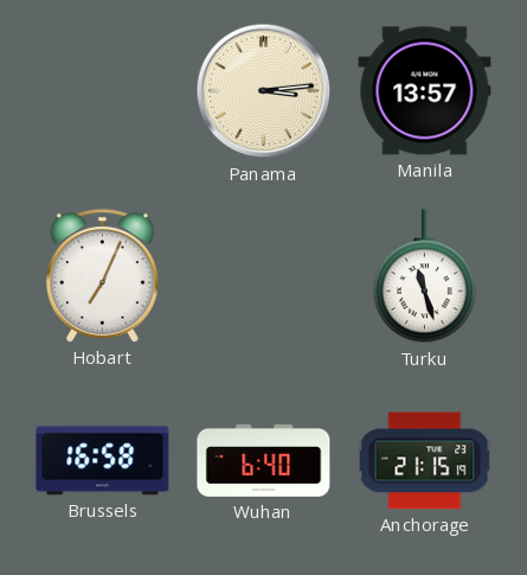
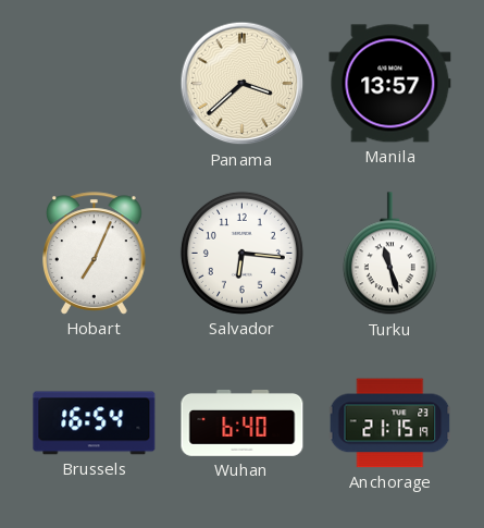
Panama: 3:14 -> 3:38 (243, 84)
Salvador: none -> 6:16 (241, 253)
Brussels: 16:58 -> 16:54 (95, 423)
